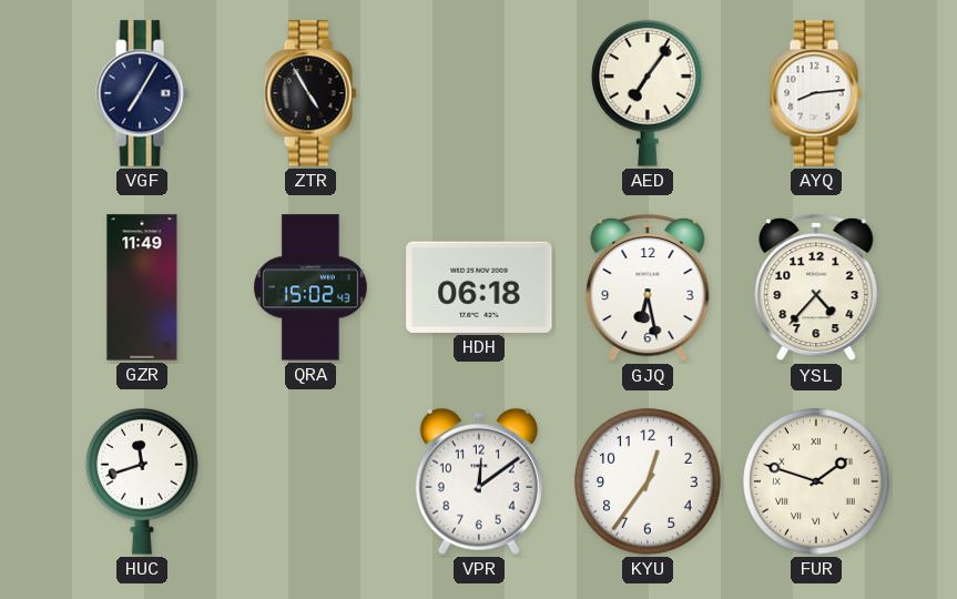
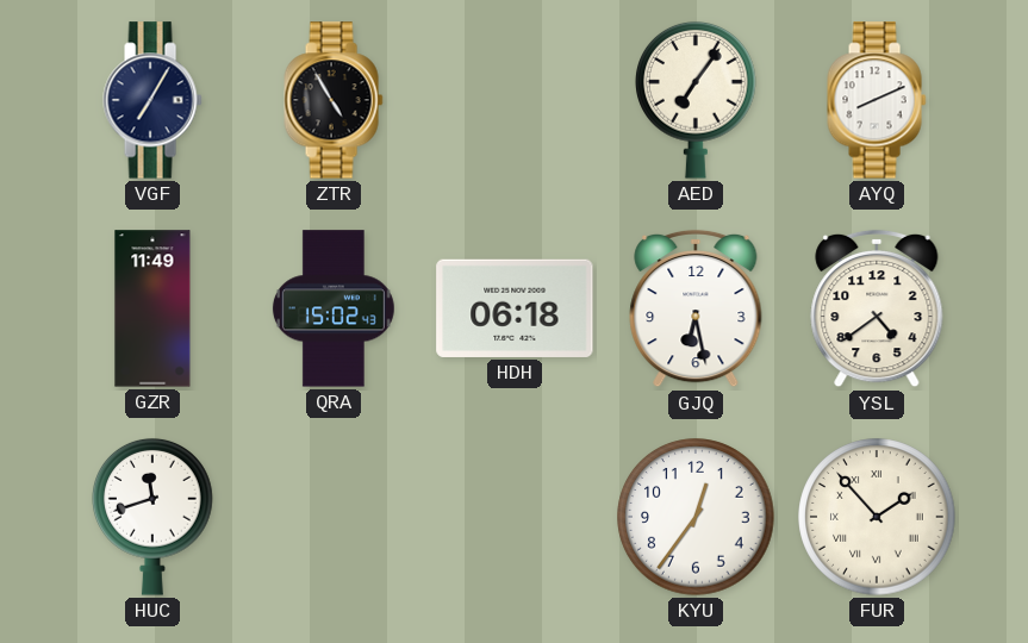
AYQ: 8:14 -> 8:11 (877, 100)
YSL: 4:37 -> 4:39 (877, 308)
VPR: 12:09 -> none (479, 481)
FUR: 1:48 -> 1:53 (877, 517)
